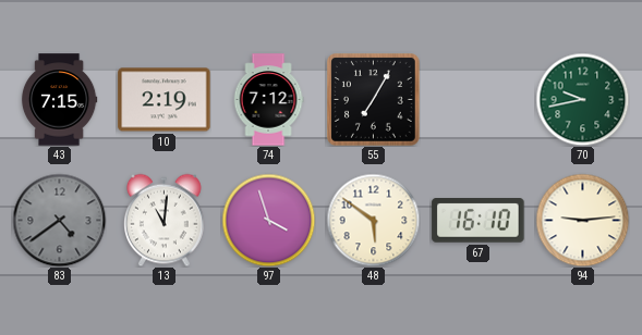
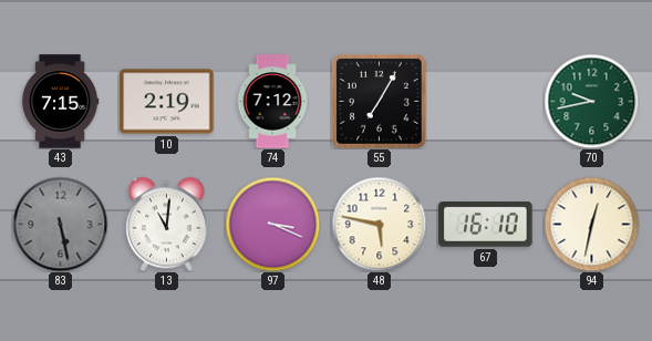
83: 4:39 -> 5:28 (60, 224)
97: 3:57 -> 3:19 (272, 224)
48: 5:51 -> 5:47 (379, 224)
94: 9:14 -> 12:32 (591, 224)
